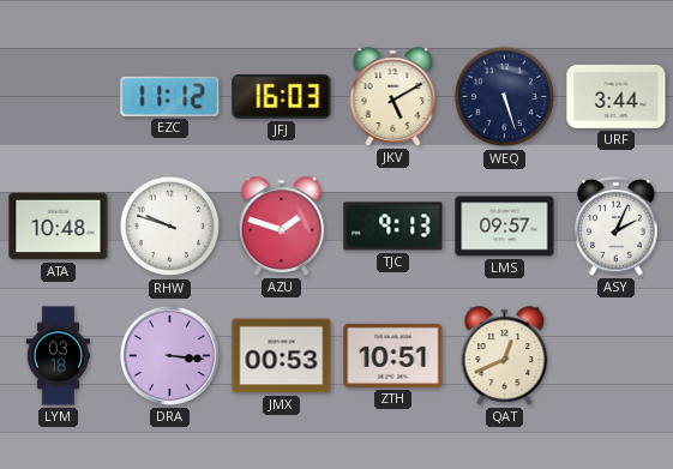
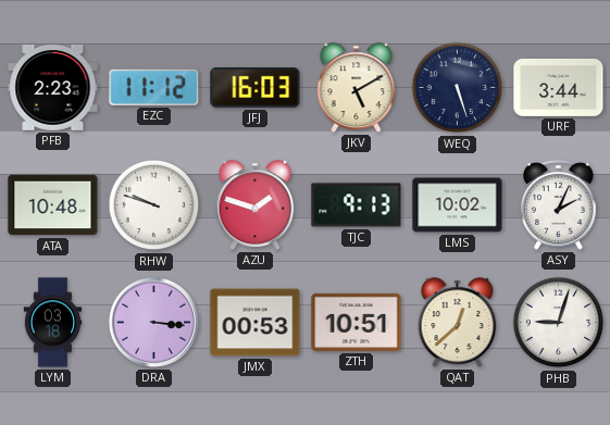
PFB: none -> 2:23 (53, 87)
LMS: 09:57 -> 10:02 (458, 205)
QAT: 12:41 -> 12:38 (458, 323)
PHB: none -> 9:03 (559, 323)
